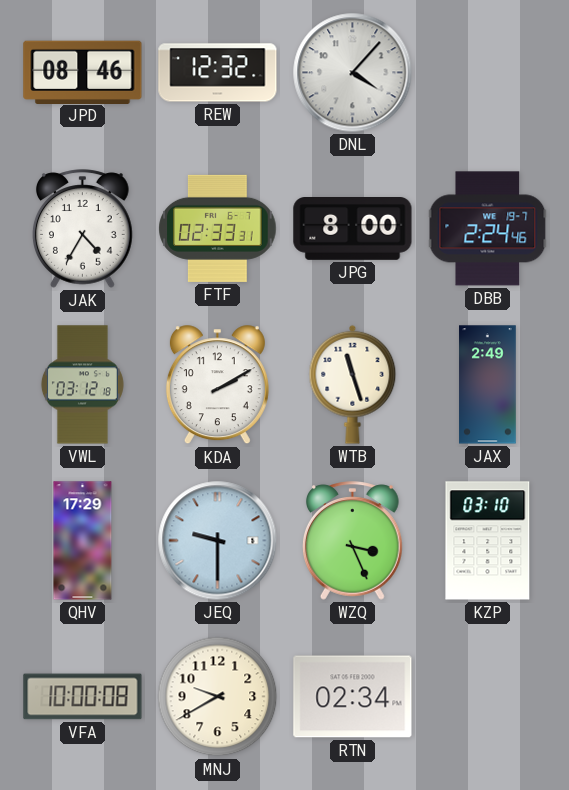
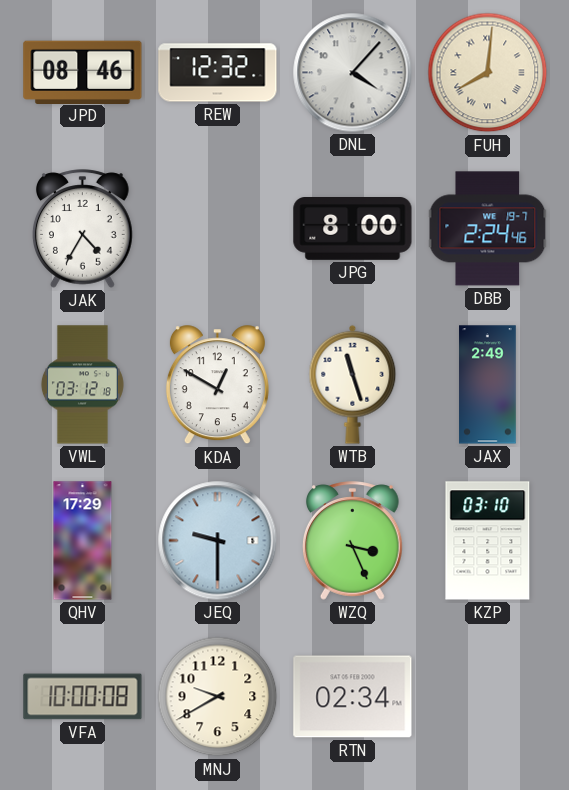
FUH: none -> 8:01 (488, 73)
FTF: 02:33 -> none (218, 228)
KDA: 2:10 -> 12:50 (217, 385)
